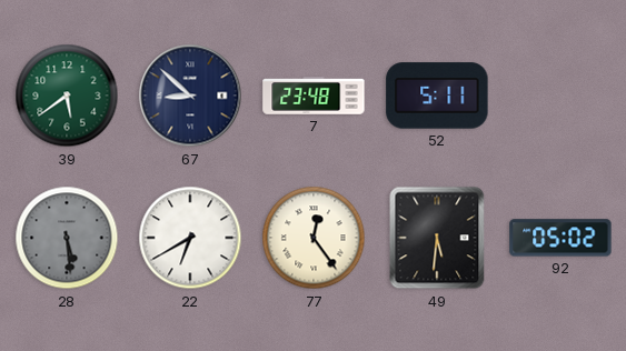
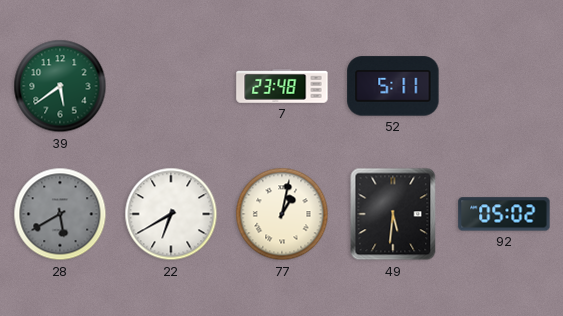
67: 8:52 -> none (190, 96)
28: 5:29 -> 5:40 (60, 214)
77: 12:24 -> 1:02 (282, 214)
